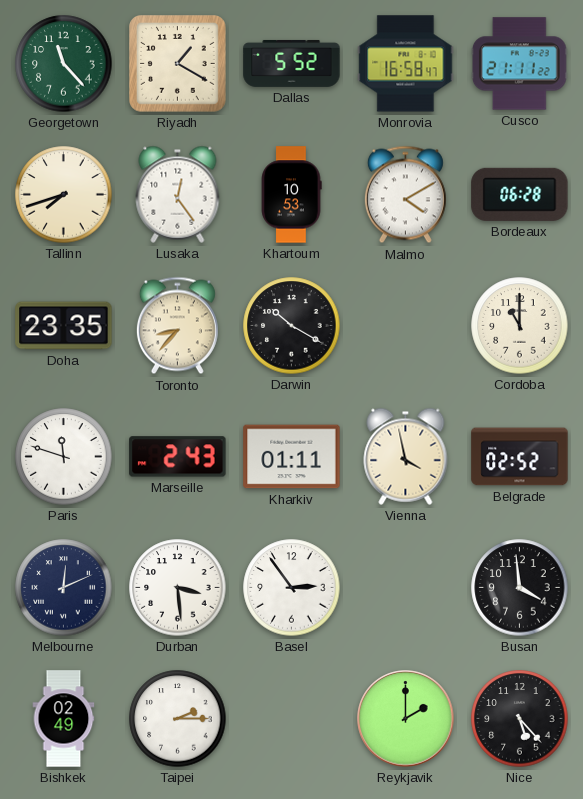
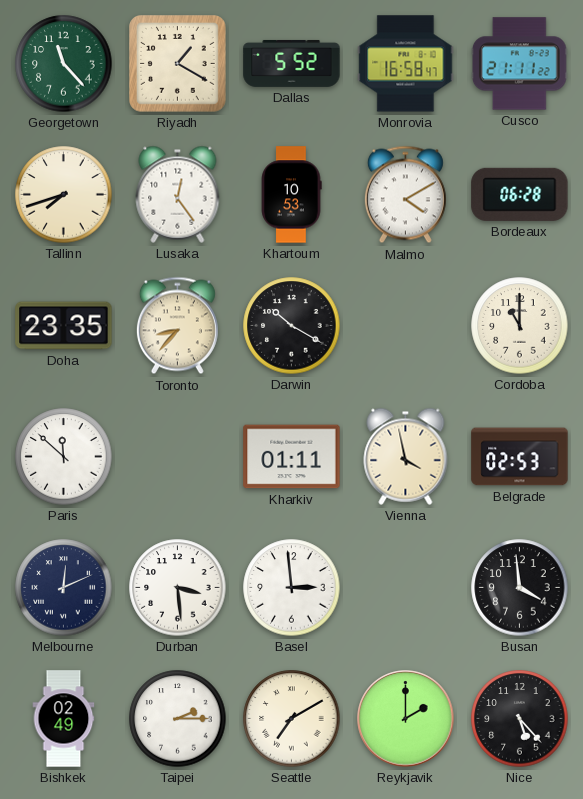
Paris: 11:48 -> 11:52 (64, 457)
Marseille: 2:43 -> none (178, 457)
Belgrade: 02:52 -> 02:53 (520, 457)
Basel: 2:54 -> 2:59 (292, 588)
Seattle: none -> 7:10 (292, 719)
